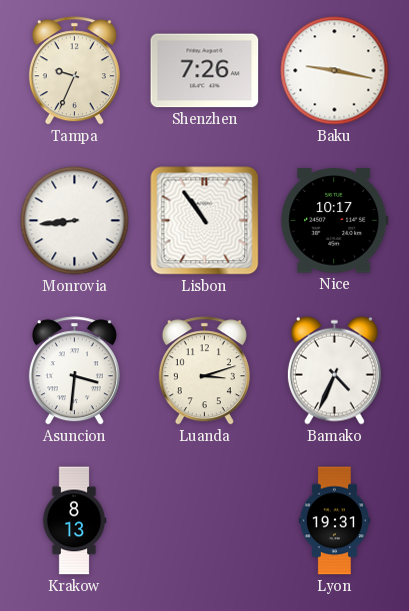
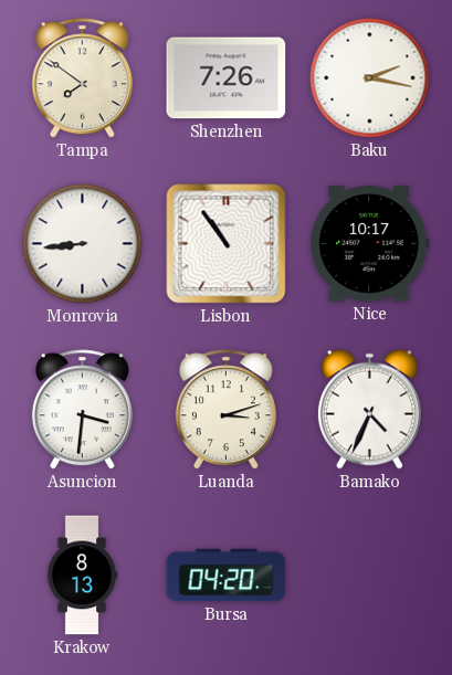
Tampa: 9:34 -> 7:51 (82, 78)
Baku: 9:17 -> 2:17 (370, 78)
Bursa: none -> 04:20 (227, 576)
Lyon: 19:31 -> none (334, 521)
